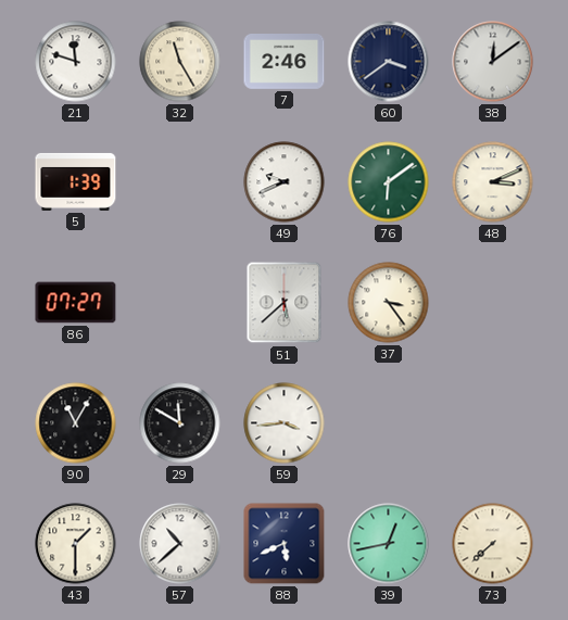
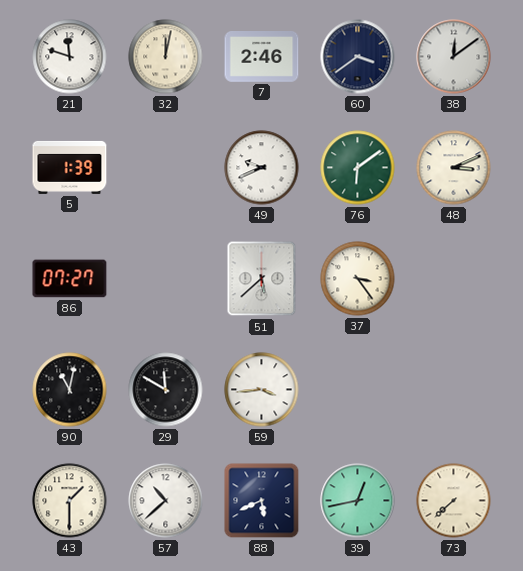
32: 11:25 -> 12:02 (166, 57)
90: 11:05 -> 11:02 (70, 390)
